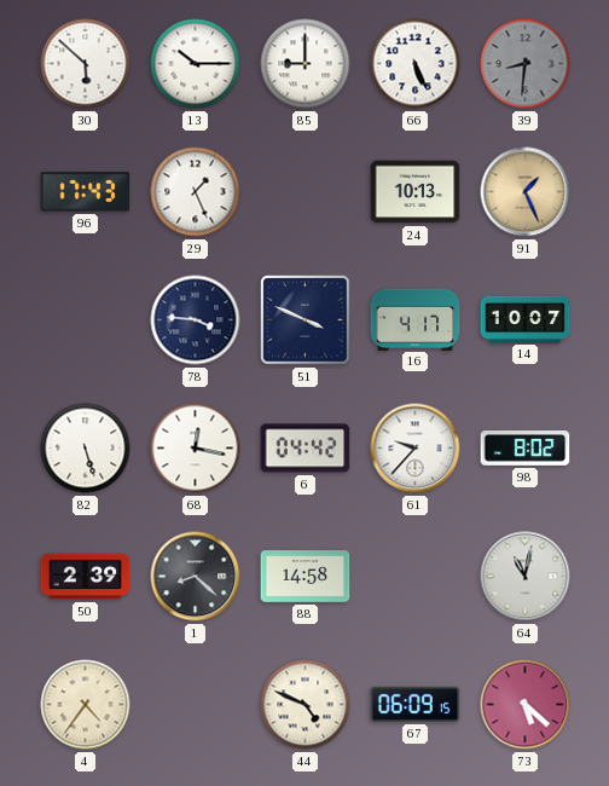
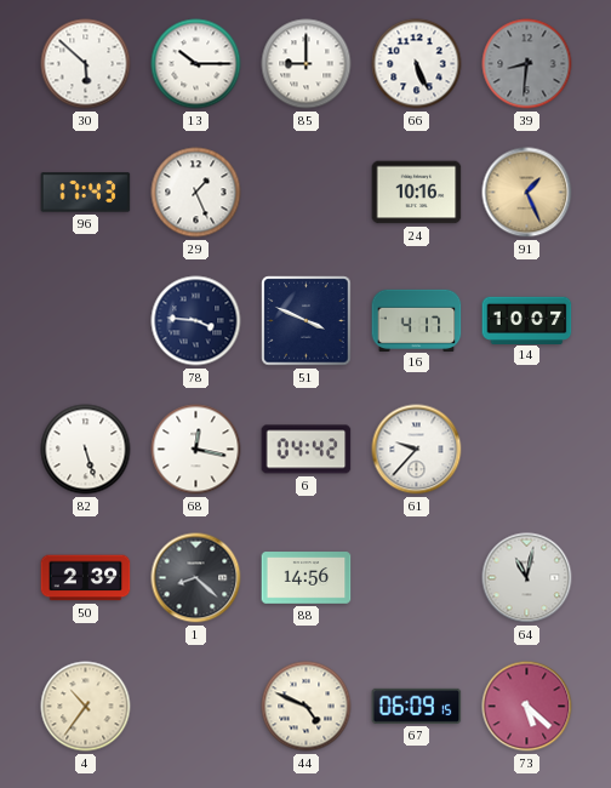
24: 10:13 -> 10:16 (417, 193)
98: 8:02 -> none (526, 449)
88: 14:58 -> 14:56 (307, 578)
4: 4:36 -> 10:36 (86, 707)
